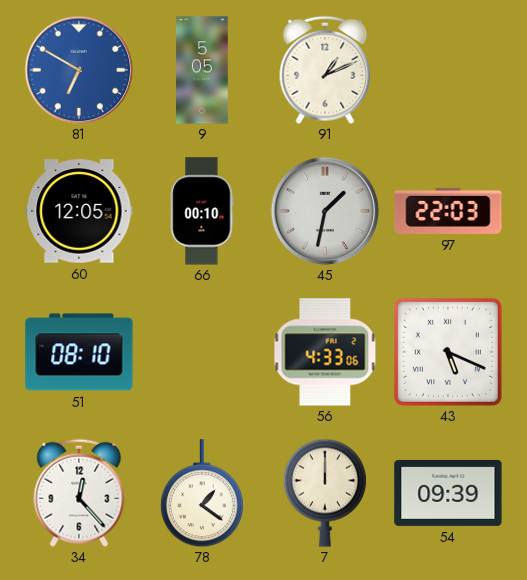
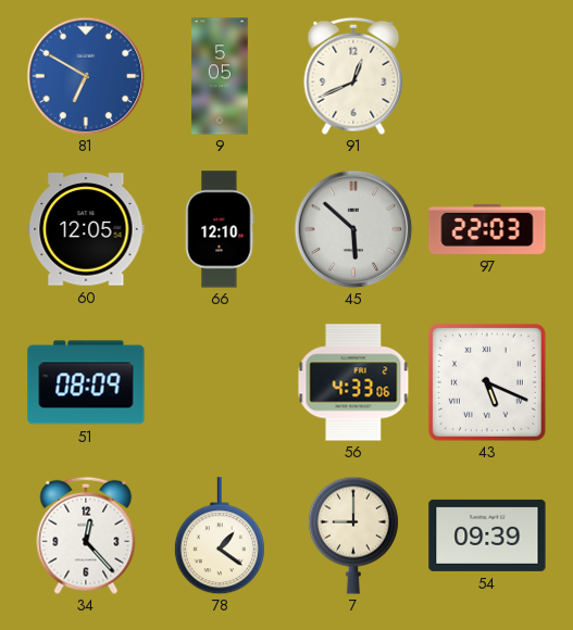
91: 1:11 -> 12:41 (353, 76)
66: 00:10 -> 12:10 (220, 229)
45: 1:32 -> 5:52 (353, 229)
51: 08:10 -> 08:09 (86, 382)
7: 12:00 -> 9:00 (353, 535)
